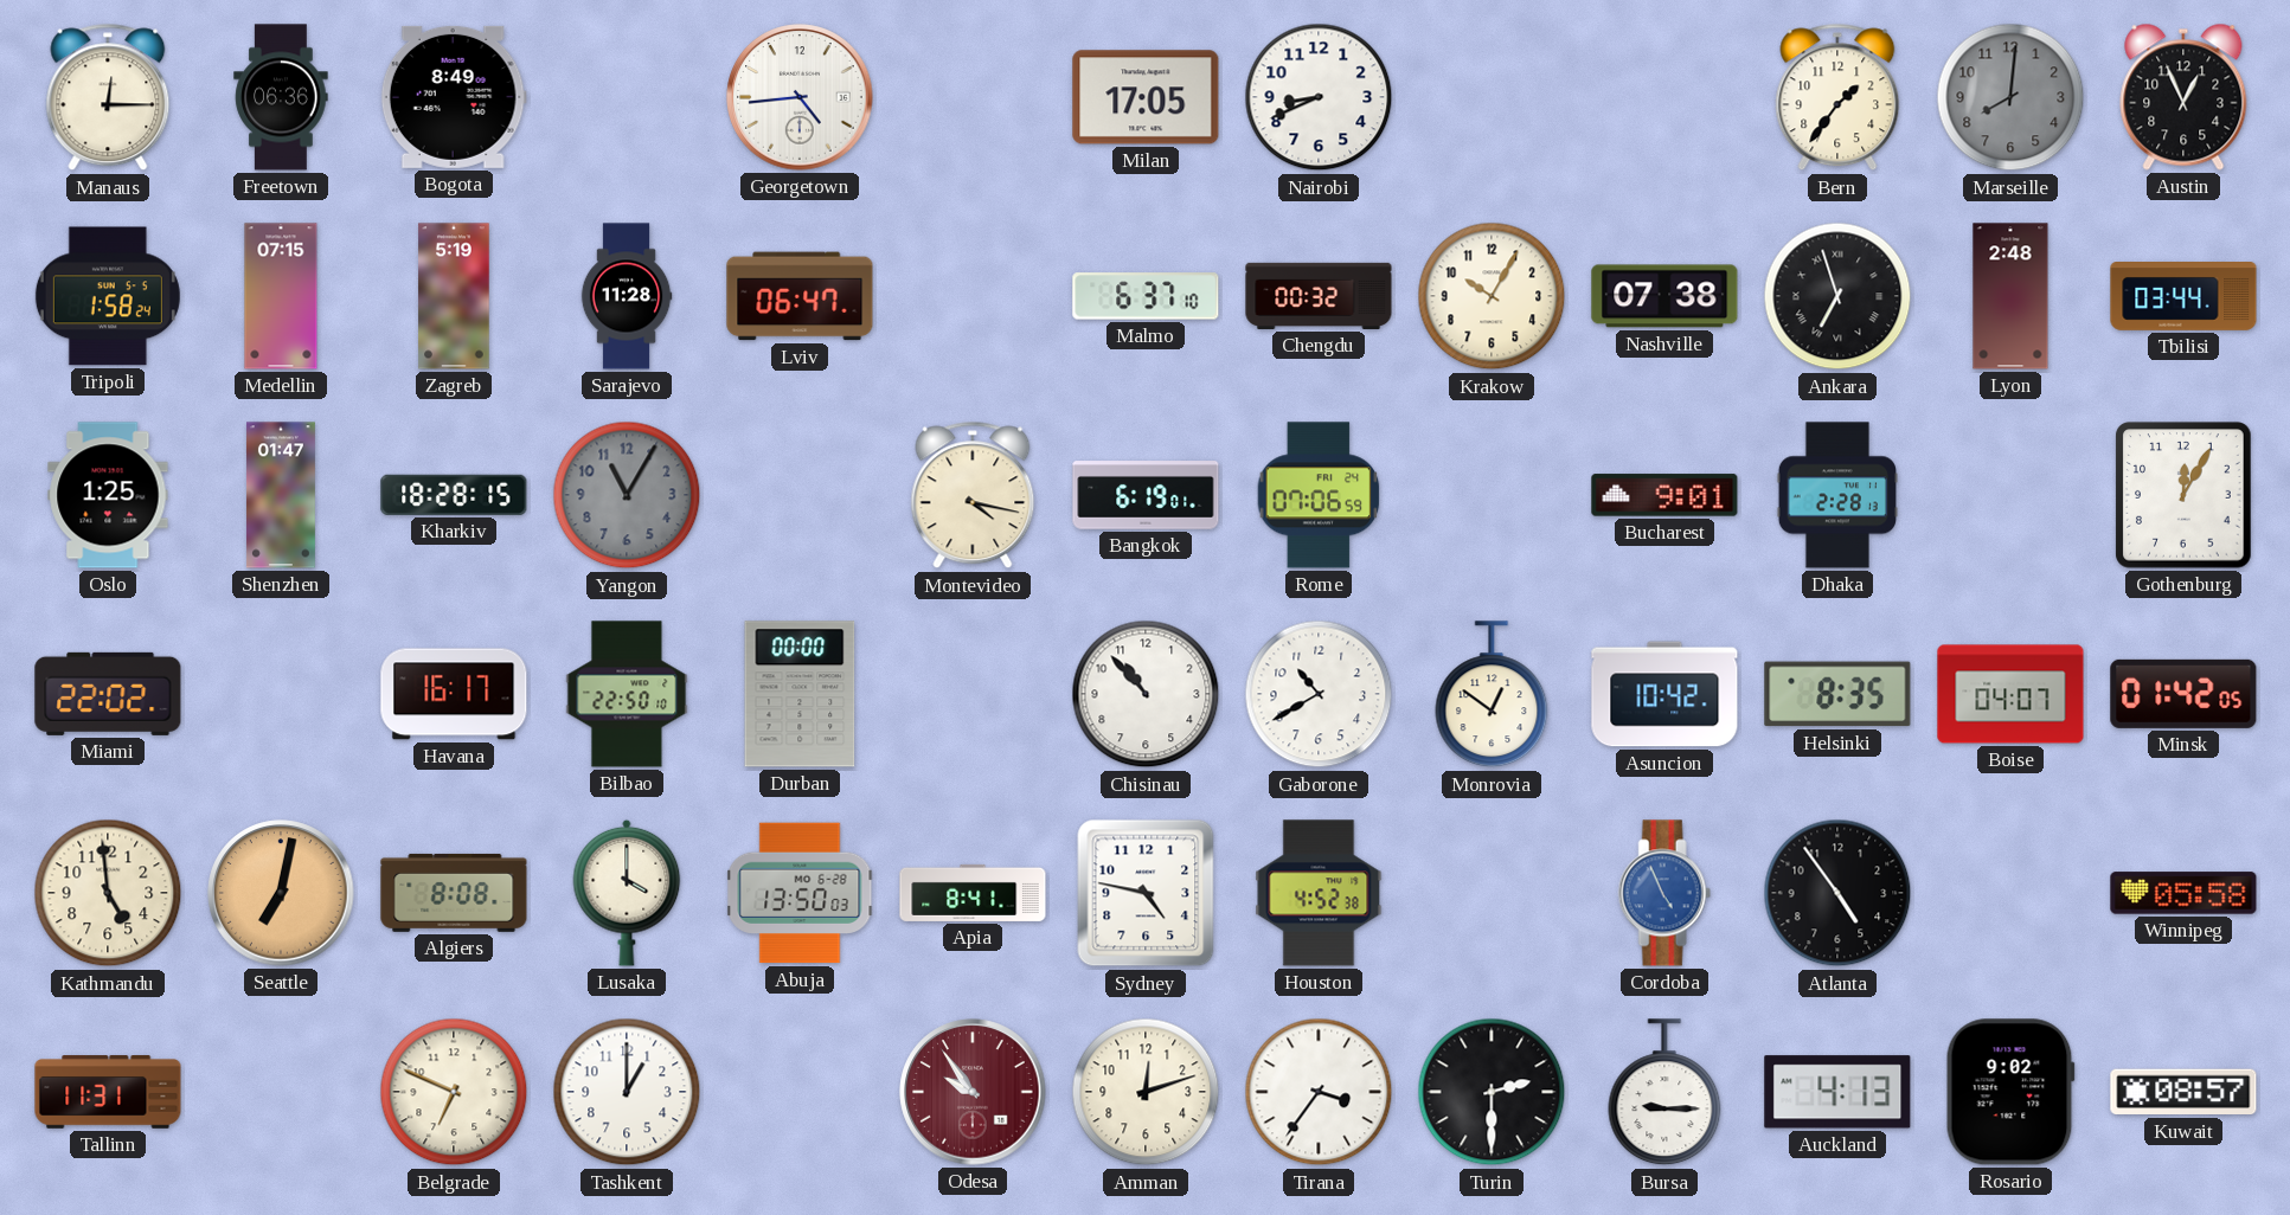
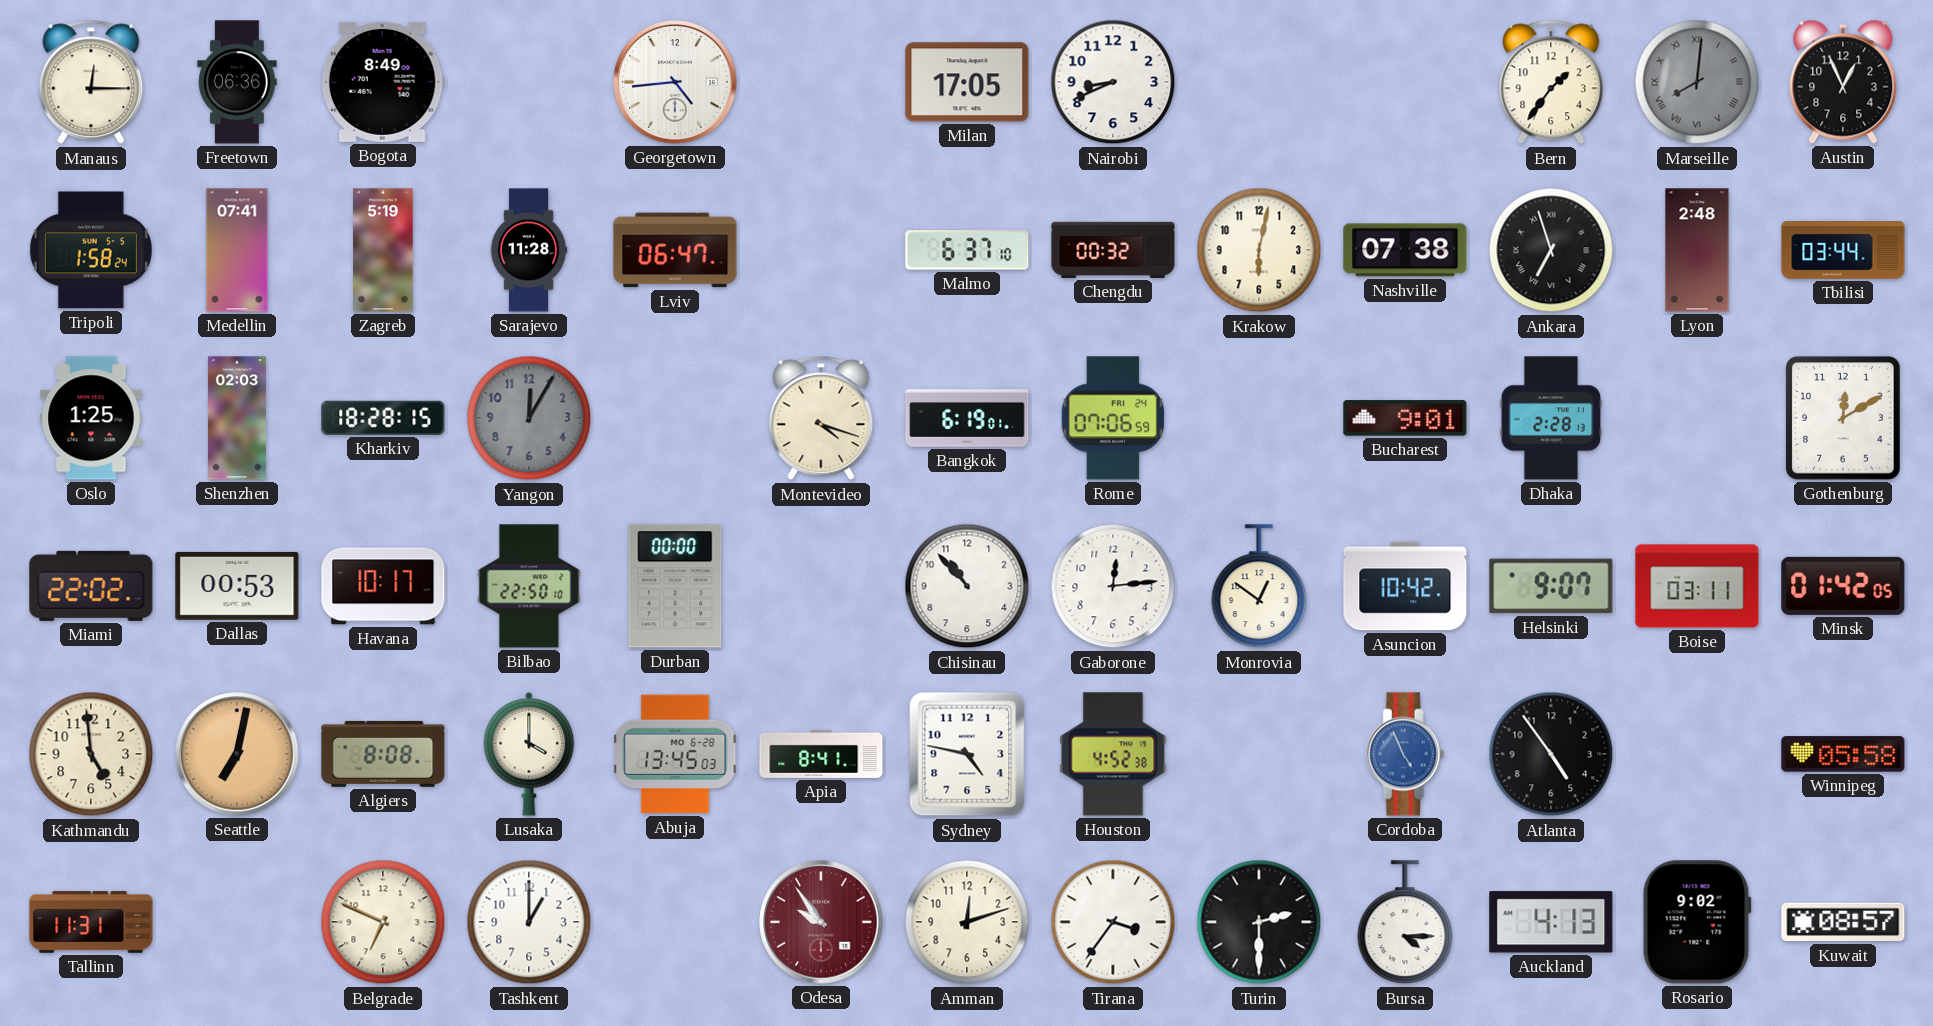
Marseille numerals: Arabic -> Roman (1697, 82)
Medellin: 07:15 -> 07:41 (237, 250)
Krakow: 10:05 -> 6:02 (1259, 250)
Shenzhen: 01:47 -> 02:03 (237, 418)
Yangon: 11:05 -> 12:05 (529, 418)
Montevideo: 4:17 -> 4:18 (821, 418)
Gothenburg: 12:05 -> 12:10 (1843, 418)
Dallas: none -> 00:53 (237, 586)
Havana: 16:17 -> 10:17 (383, 586)
Gaborone: 10:40 -> 12:14 (1113, 586)
Helsinki: 8:35 -> 9:07 (1551, 586)
Boise: 04:07 -> 03:11 (1697, 586)
Abuja: 13:50 -> 13:45 (675, 754)
Bursa: 9:15 -> 4:15 (1405, 923)
